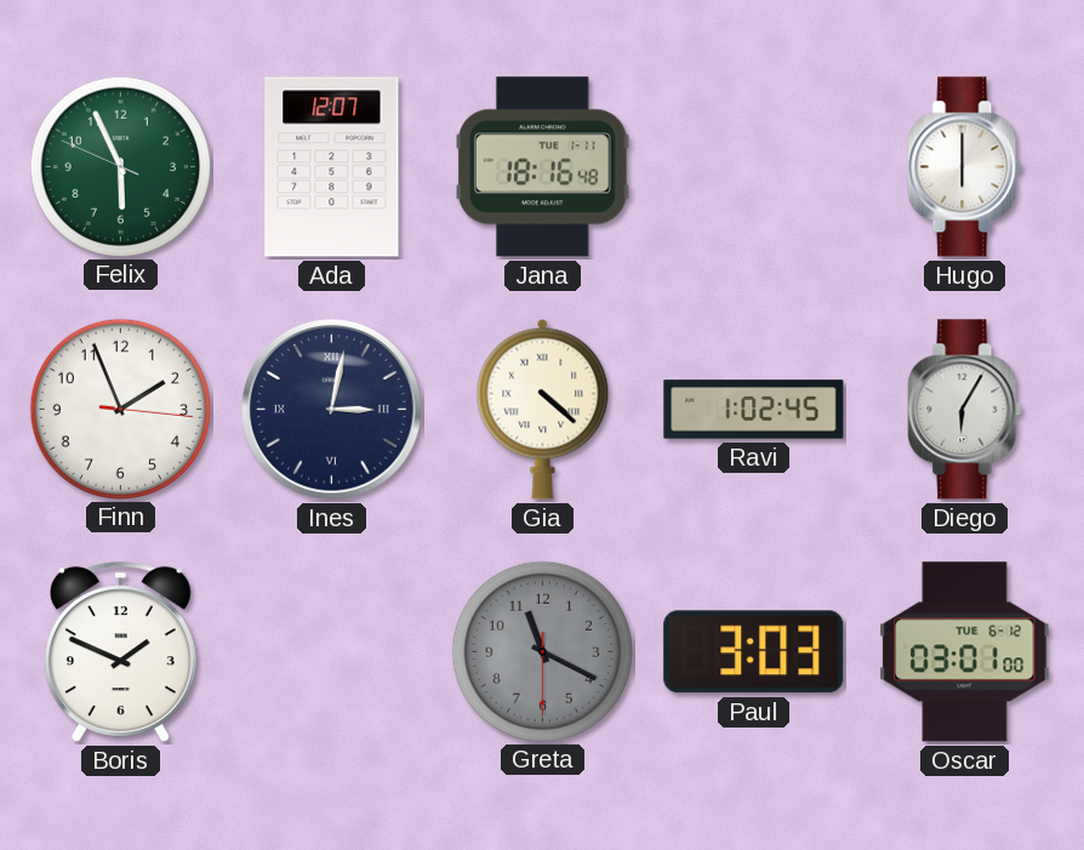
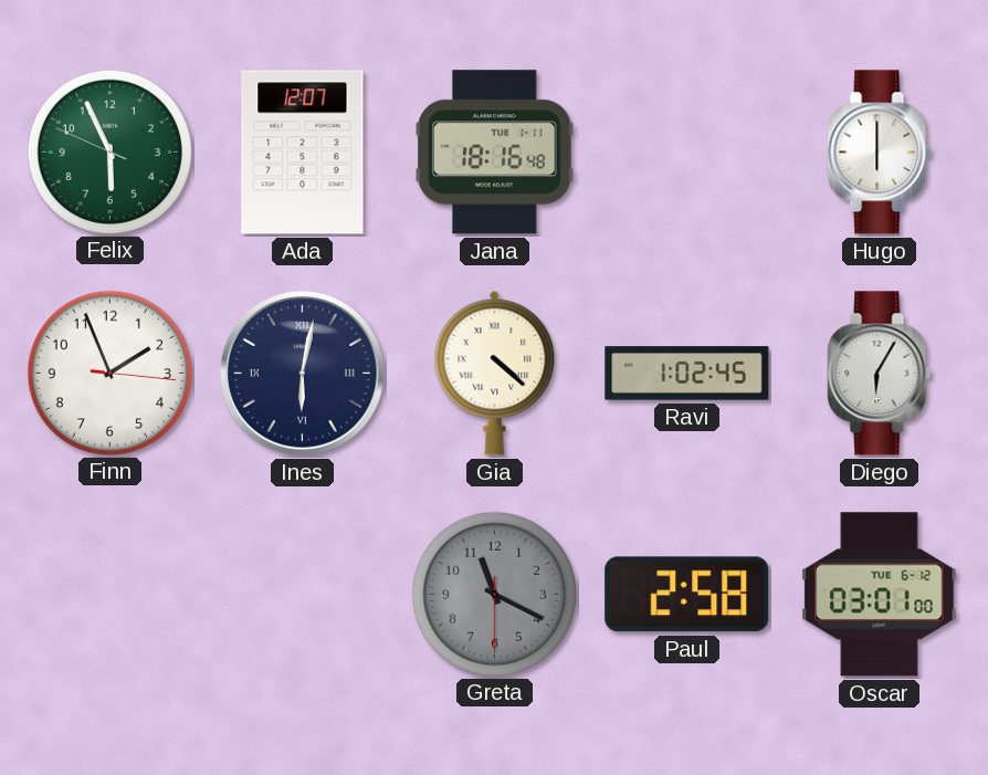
Ines: 3:02 -> 6:02 (303, 374)
Boris: 1:49 -> none (120, 651)
Paul: 3:03 -> 2:58 (687, 595)
